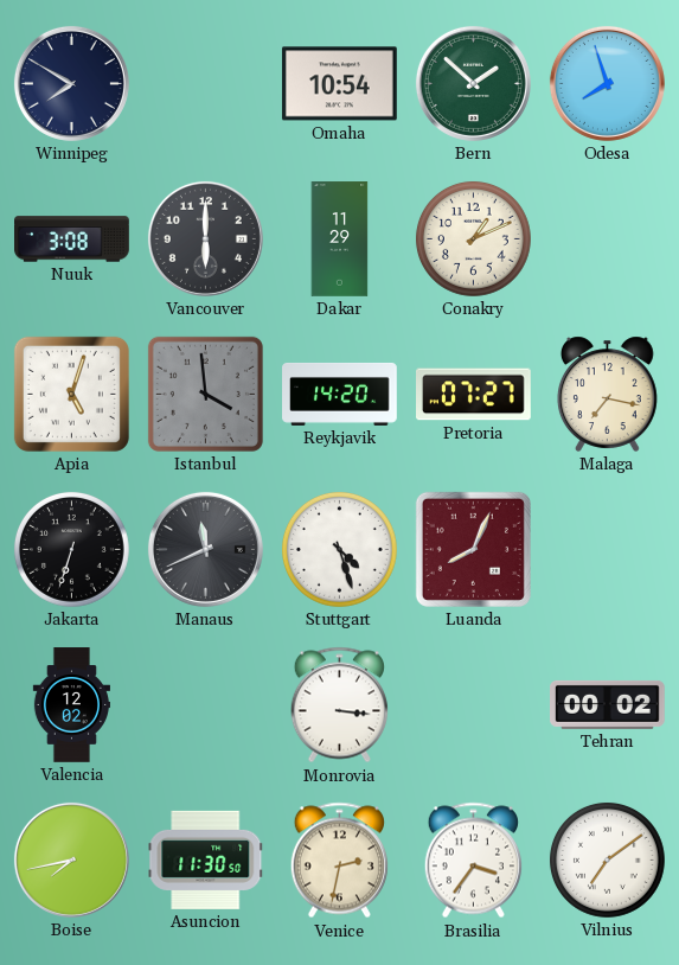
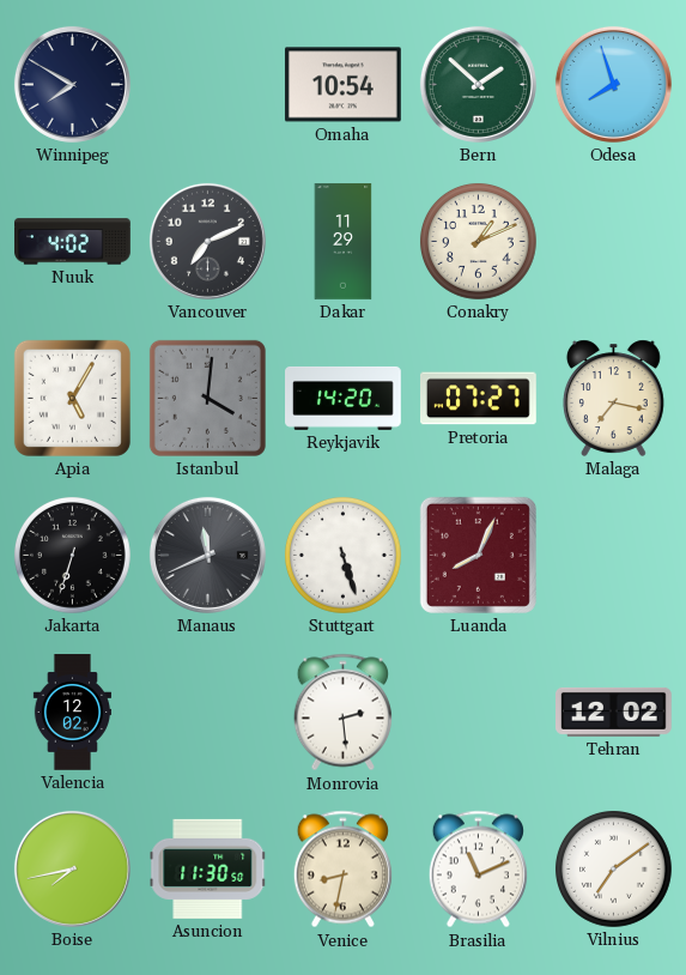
Nuuk: 3:08 -> 4:02 (73, 242)
Vancouver: 6:00 -> 7:11 (207, 241)
Apia: 5:03 -> 5:05 (72, 398)
Istanbul: 3:59 -> 4:01 (207, 398)
Stuttgart: 4:27 -> 5:27 (342, 555)
Monrovia: 3:16 -> 2:29 (342, 713)
Tehran: 00:02 -> 12:02 (614, 711)
Venice: 2:32 -> 8:32 (342, 870)
Brasilia: 3:36 -> 11:11 (478, 870)
